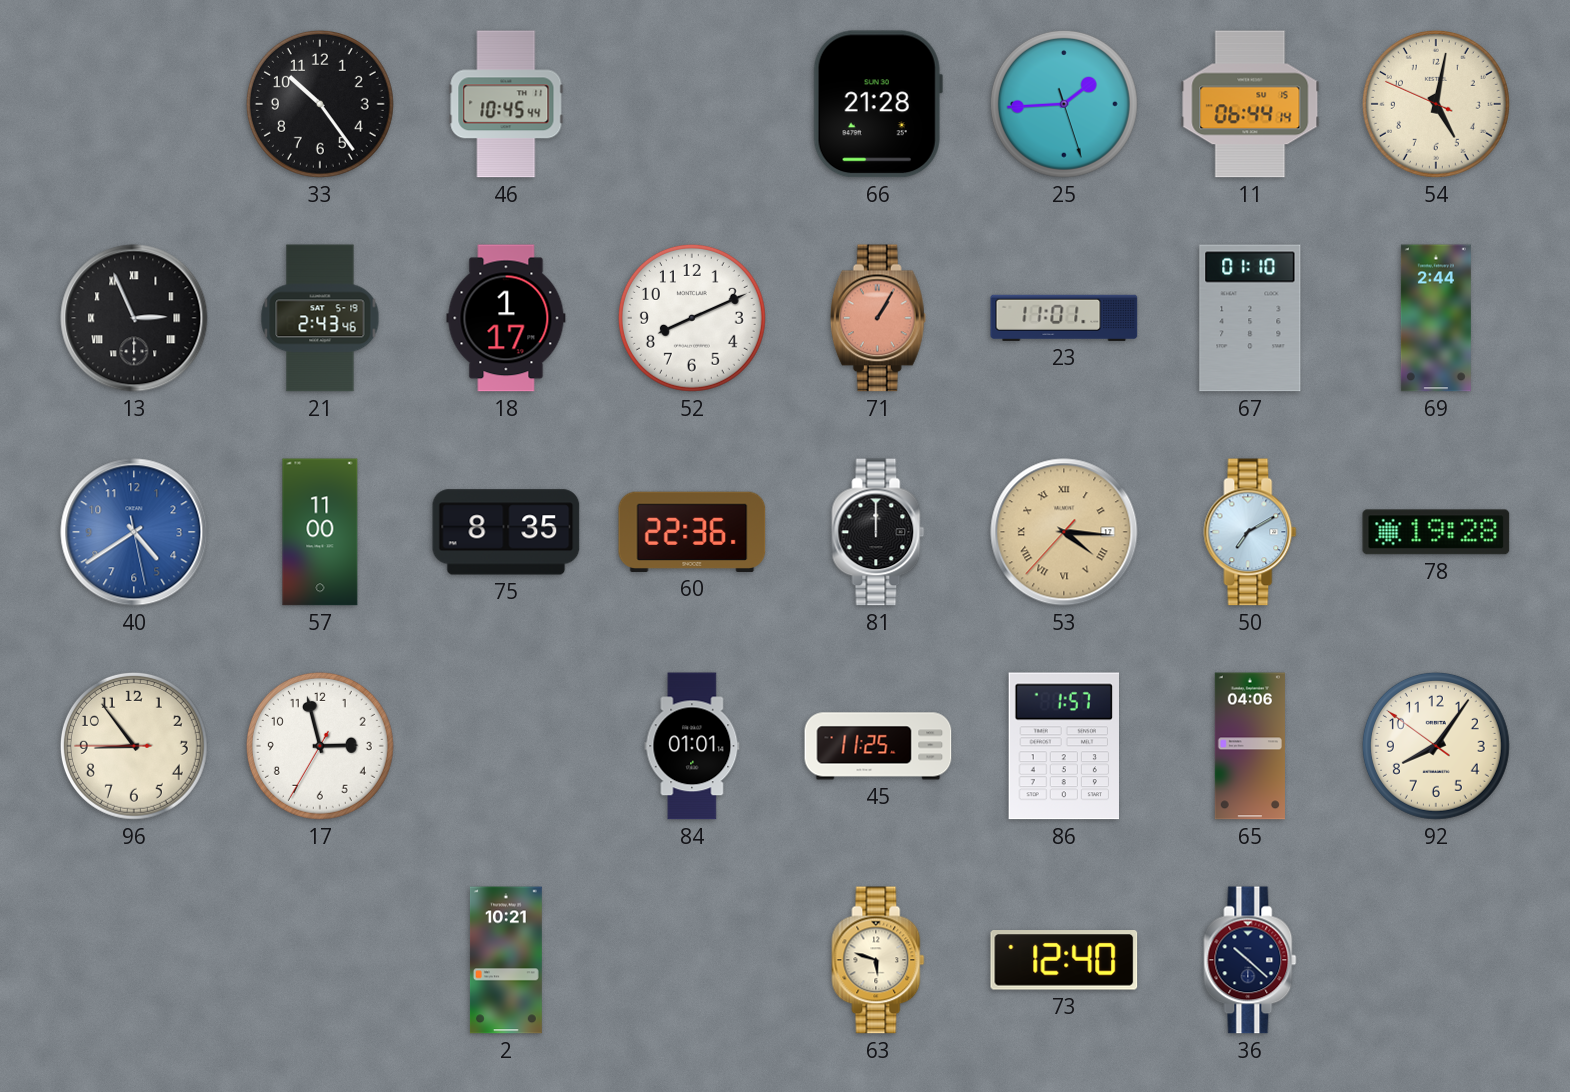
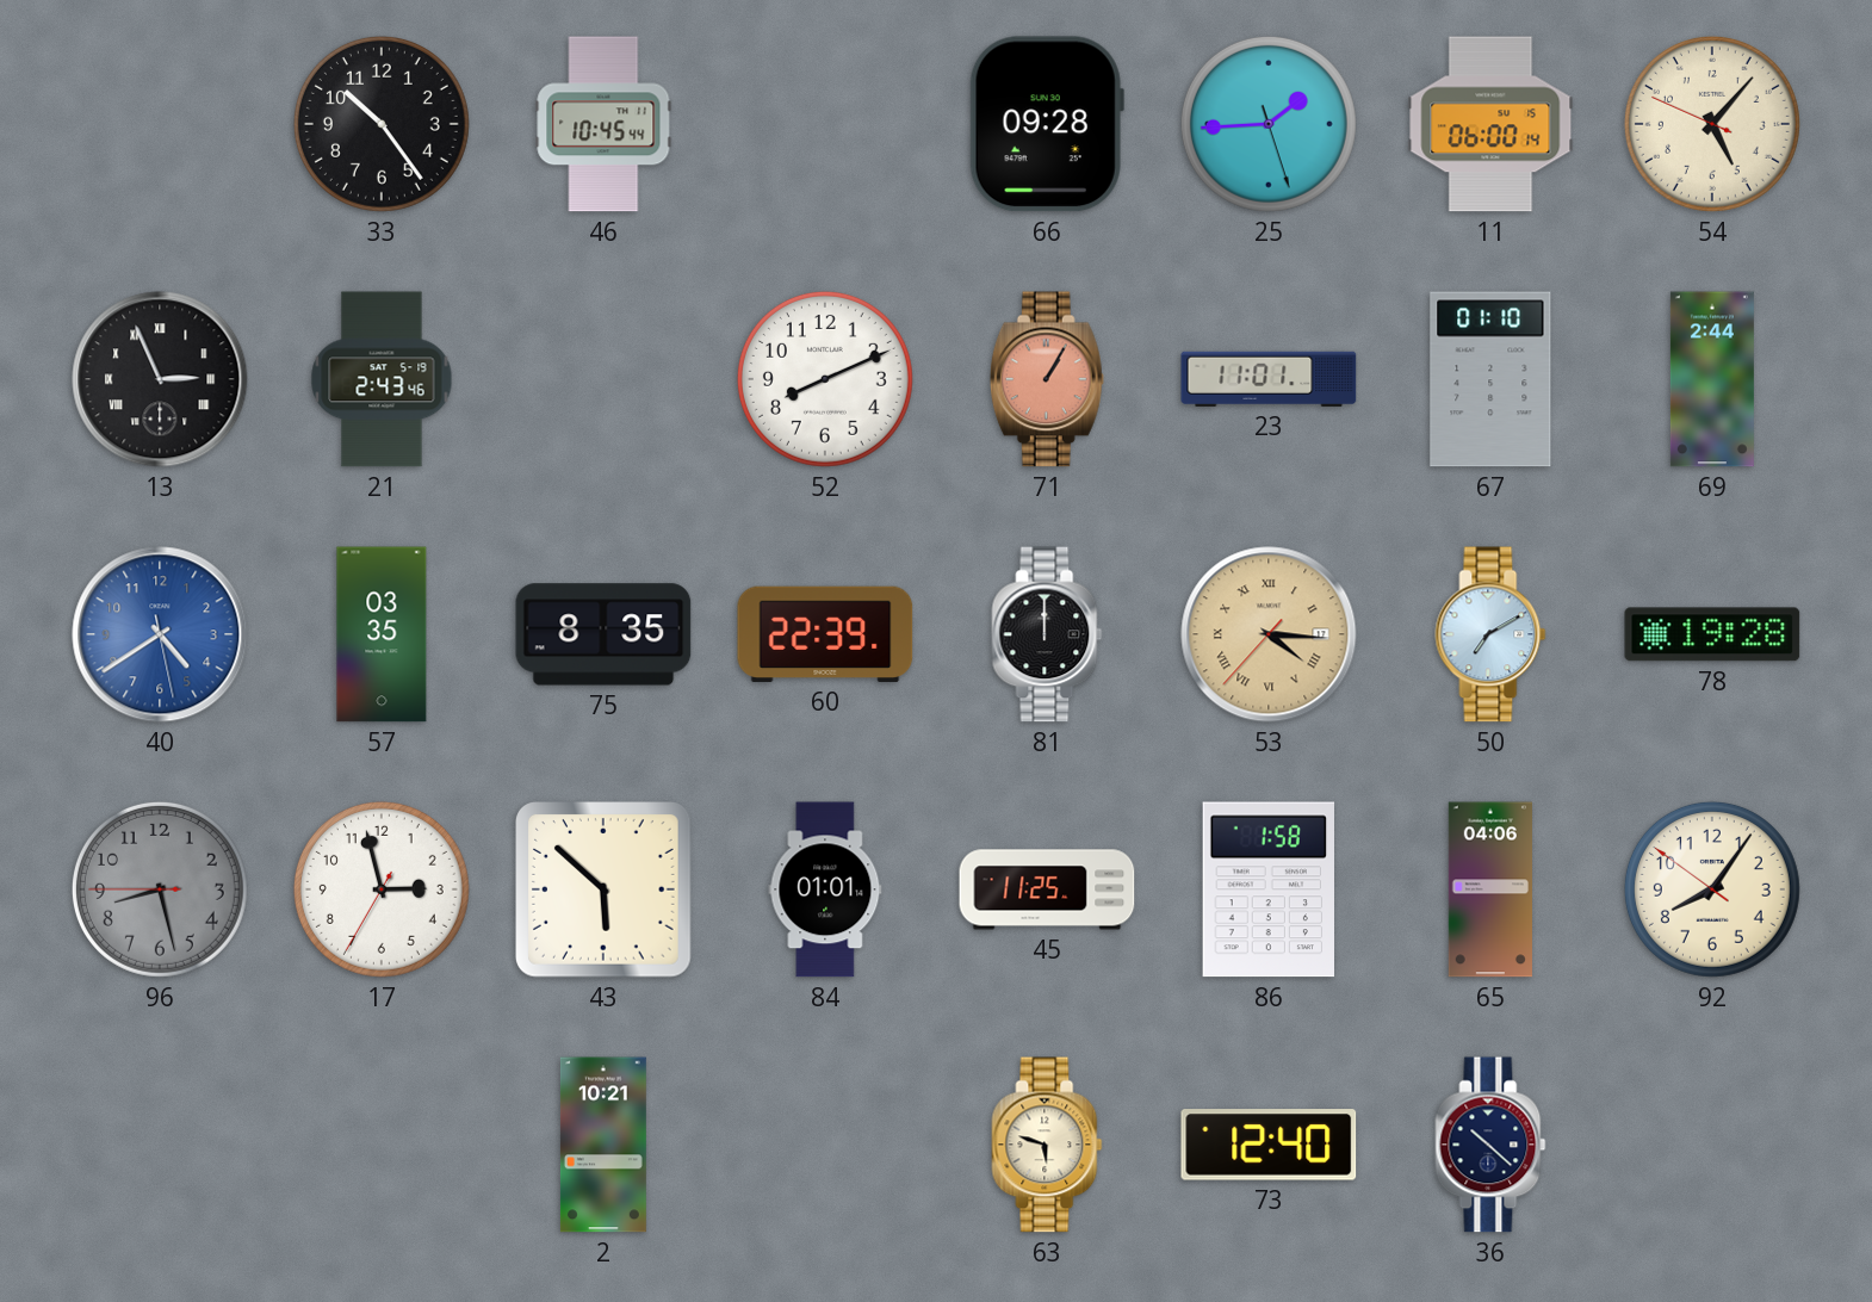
66: 21:28 -> 09:28 (1047, 124)
11: 06:44 -> 06:00 (1490, 124)
54: 5:01 -> 5:06 (1712, 124)
18: 1:17 -> none (506, 318)
57: 11:00 -> 03:35 (382, 634)
60: 22:36 -> 22:39 (825, 634)
96: 8:53 -> 8:27 (160, 889)
96 dial: cream -> grey (160, 889)
43: none -> 5:52 (605, 891)
86: 1:57 -> 1:58 (1267, 889)
